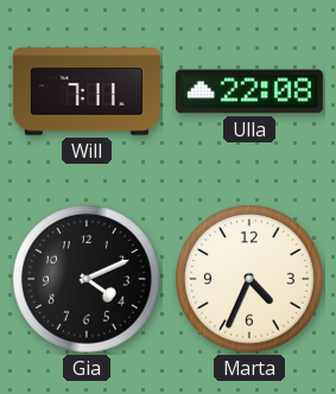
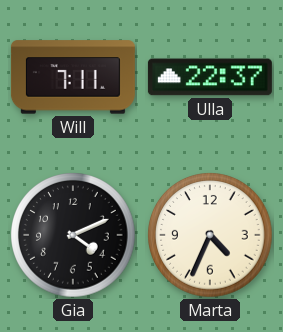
Ulla: 22:08 -> 22:37 (210, 77)
